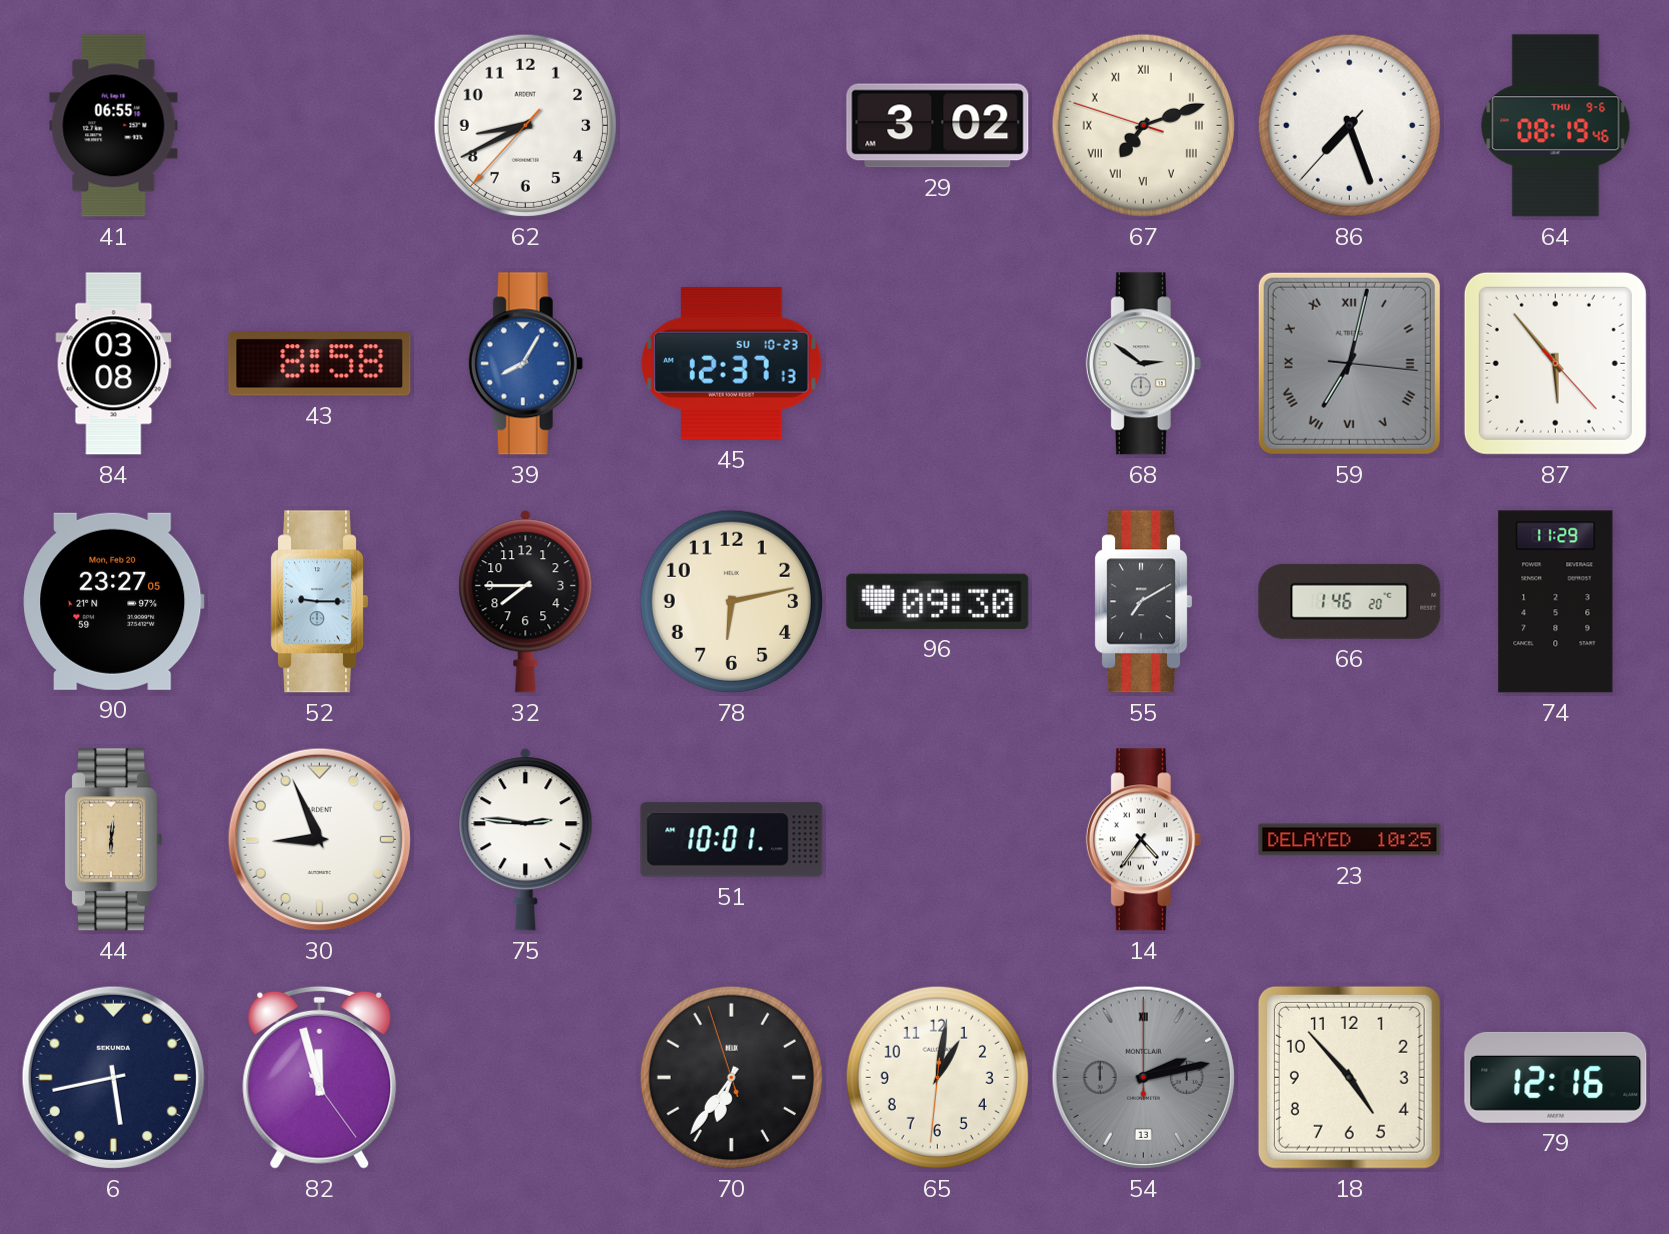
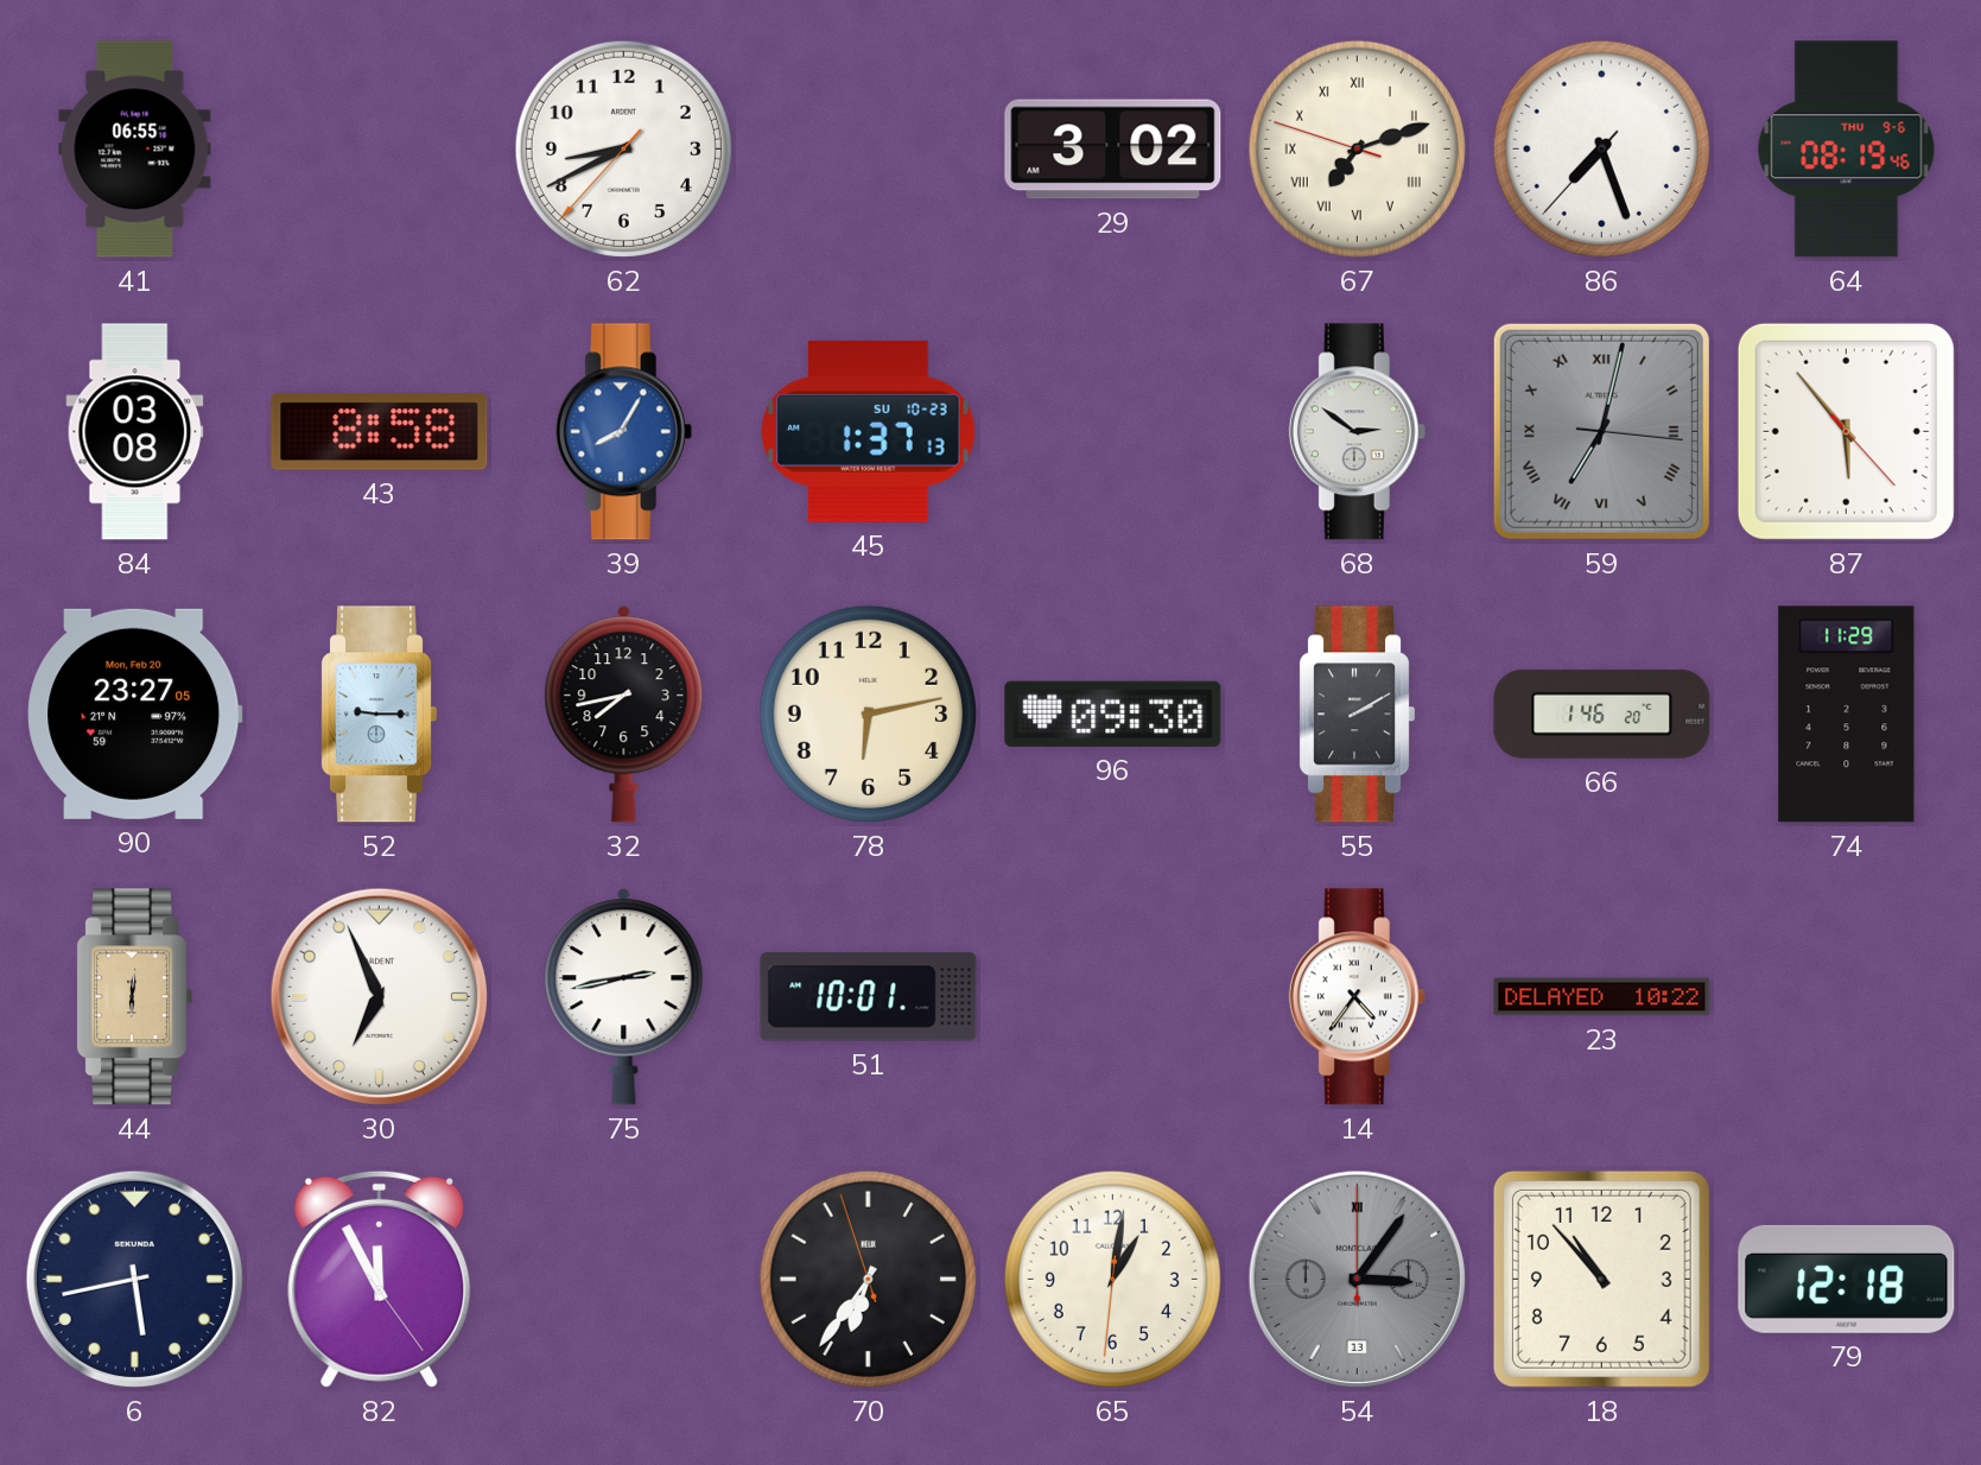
45: 12:37 -> 1:37 (869, 431)
32: 7:45 -> 7:43 (624, 715)
55: 7:10 -> 2:10 (1357, 715)
30: 8:56 -> 6:56 (379, 996)
75: 2:46 -> 2:43 (624, 997)
23: 10:25 -> 10:22 (1602, 997)
82: 11:57 -> 11:55 (380, 1279)
54: 2:13 -> 3:06 (1357, 1279)
18: 4:53 -> 10:53 (1601, 1279)
79: 12:16 -> 12:18 (1847, 1279)
